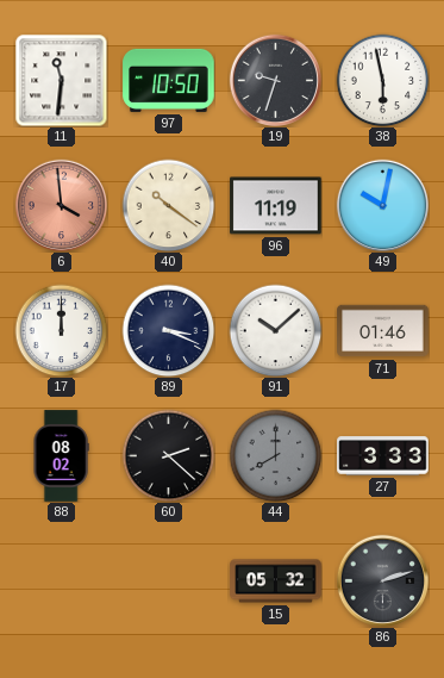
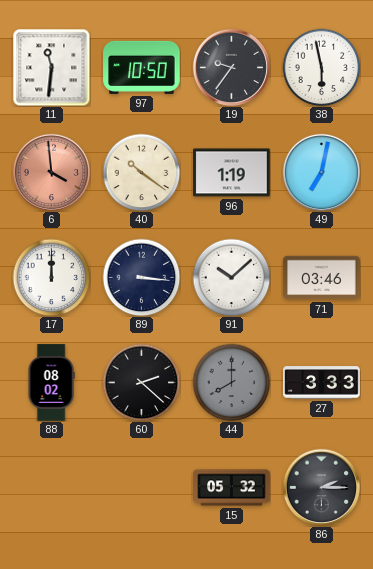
19: 9:33 -> 9:36 (231, 67)
96: 11:19 -> 1:19 (232, 173)
49: 10:02 -> 7:02 (321, 172)
89: 3:19 -> 3:16 (141, 277)
71: 01:46 -> 03:46 (322, 278)
86: 2:12 -> 2:15 (321, 487)
